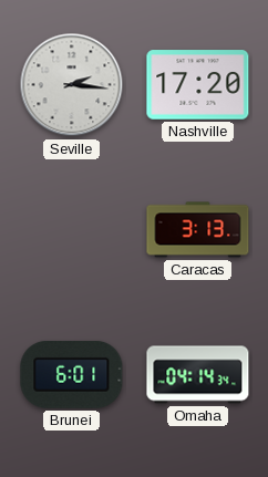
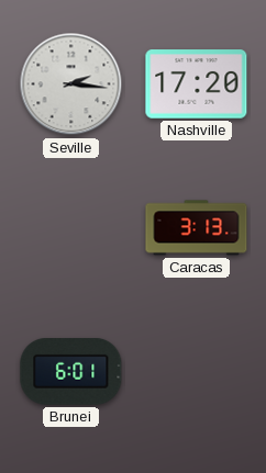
Omaha: 04:14 -> none (198, 375)
